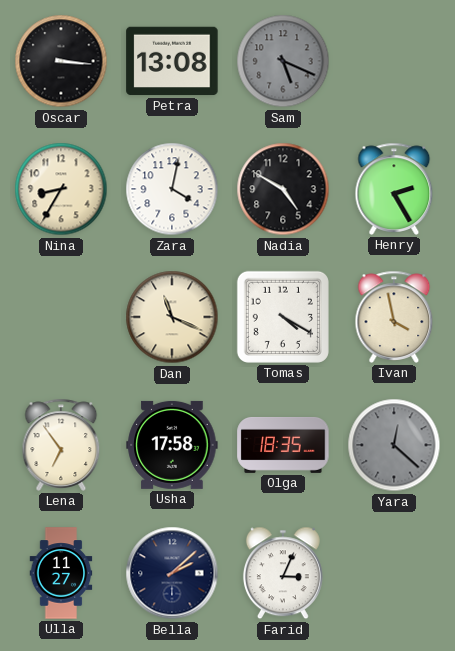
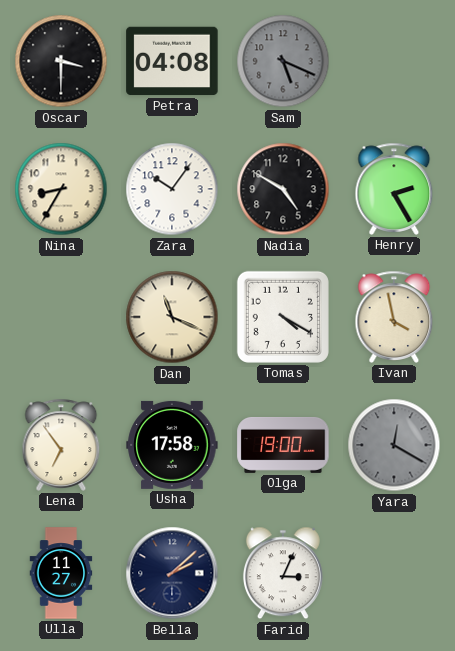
Oscar: 3:16 -> 3:30 (61, 61)
Petra: 13:08 -> 04:08 (172, 61)
Zara: 4:02 -> 10:06 (172, 189)
Olga: 18:35 -> 19:00 (283, 445)
Yara: 12:22 -> 12:20 (394, 445)
